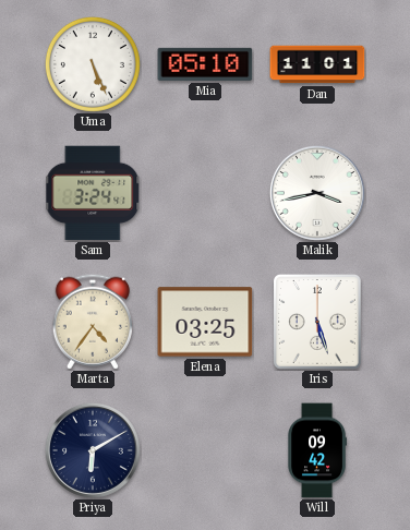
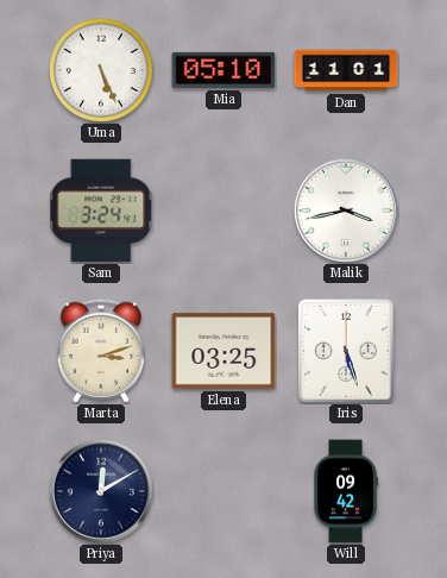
Marta: 4:36 -> 3:12 (101, 351)
Priya: 6:10 -> 12:10 (101, 491)
